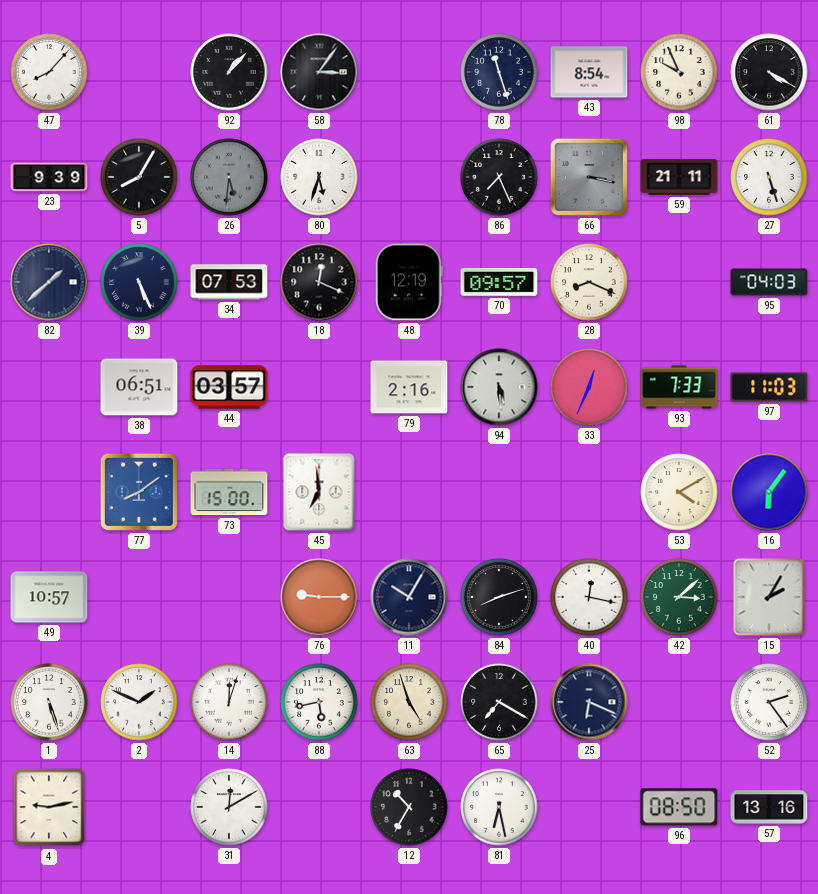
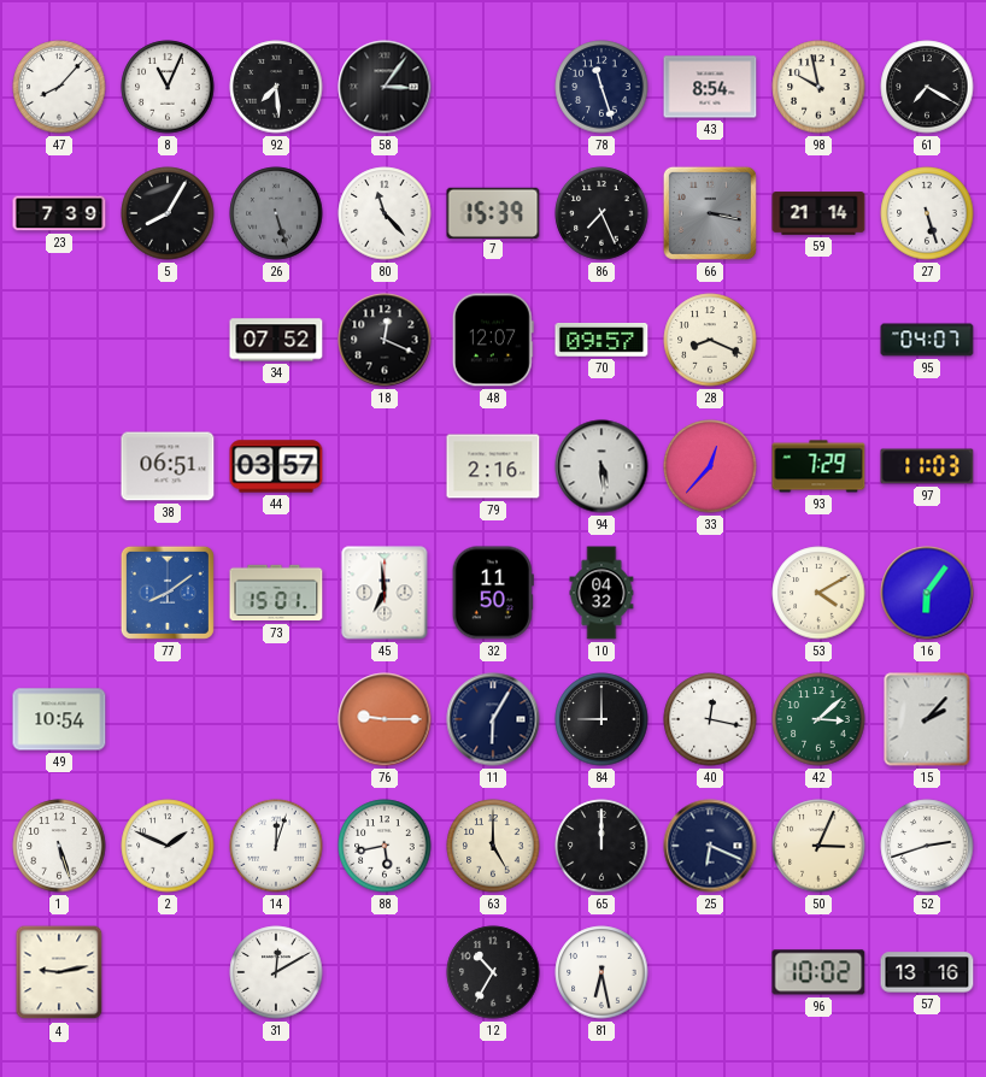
8: none -> 11:04 (168, 87)
92: 1:07 -> 7:29 (276, 87)
98: 9:56 -> 9:58 (818, 87)
61: 4:20 -> 7:20 (927, 87)
23: 9:39 -> 7:39 (59, 213)
26: 5:31 -> 5:27 (276, 213)
80: 5:33 -> 11:23 (385, 213)
7: none -> 15:39 (493, 212)
59: 21:11 -> 21:14 (818, 213)
82: 1:38 -> none (49, 282)
39: 5:26 -> none (139, 282)
34: 07:53 -> 07:52 (276, 340)
48: 12:19 -> 12:07 (493, 340)
95: 04:03 -> 04:07 (927, 340)
33: 12:34 -> 12:37 (710, 466)
93: 7:33 -> 7:29 (818, 466)
73: 15:00 -> 15:01 (276, 593)
32: none -> 11:50 (493, 593)
10: none -> 04:32 (601, 593)
49: 10:57 -> 10:54 (59, 719)
11: 10:05 -> 6:05 (493, 719)
84: 8:12 -> 9:00 (601, 719)
15: 2:05 -> 2:07 (927, 719)
63: 4:57 -> 5:00 (493, 846)
65: 7:20 -> 12:00 (601, 846)
50: none -> 3:04 (818, 846)
52: 2:24 -> 2:42 (927, 846)
96: 08:50 -> 10:02 (818, 972)
